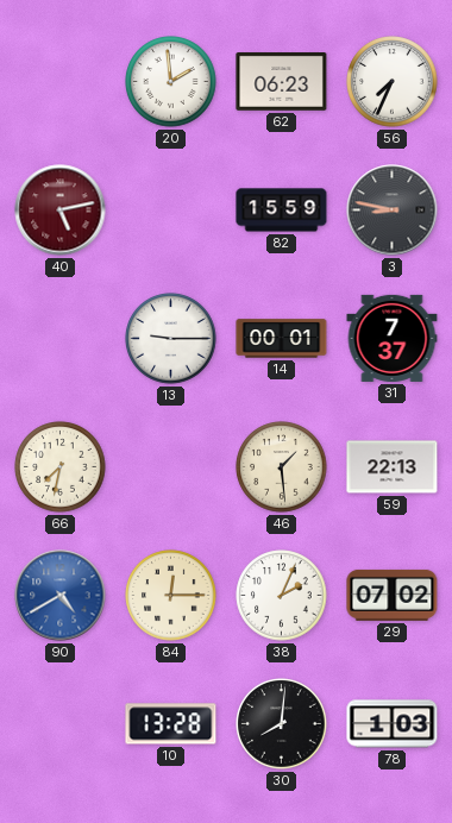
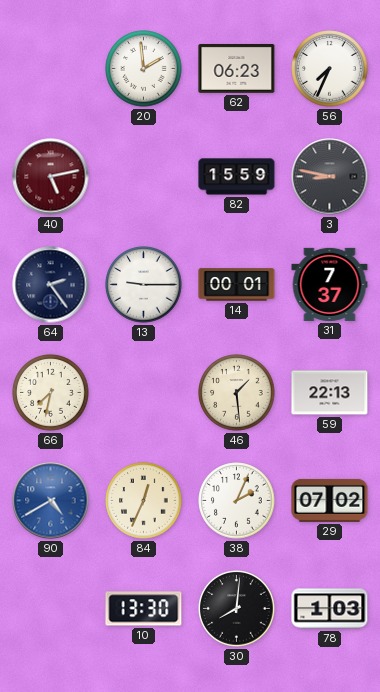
64: none -> 2:24 (51, 285)
84: 12:15 -> 12:34 (144, 501)
10: 13:28 -> 13:30 (144, 609)
